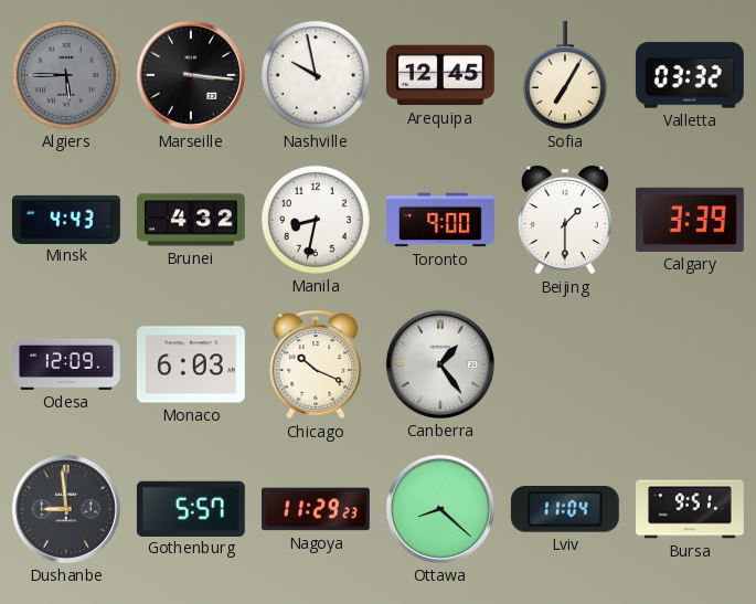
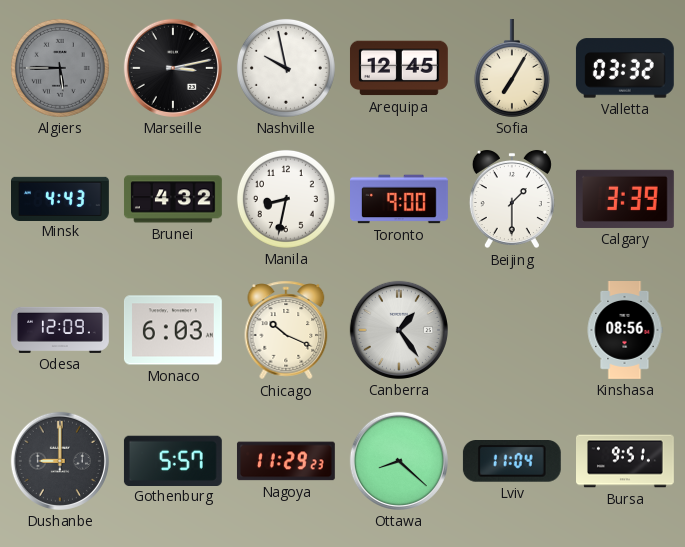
Marseille: 3:16 -> 3:13 (173, 68)
Kinshasa: none -> 08:56 (625, 331)
Dushanbe: 8:59 -> 9:00 (60, 461)
